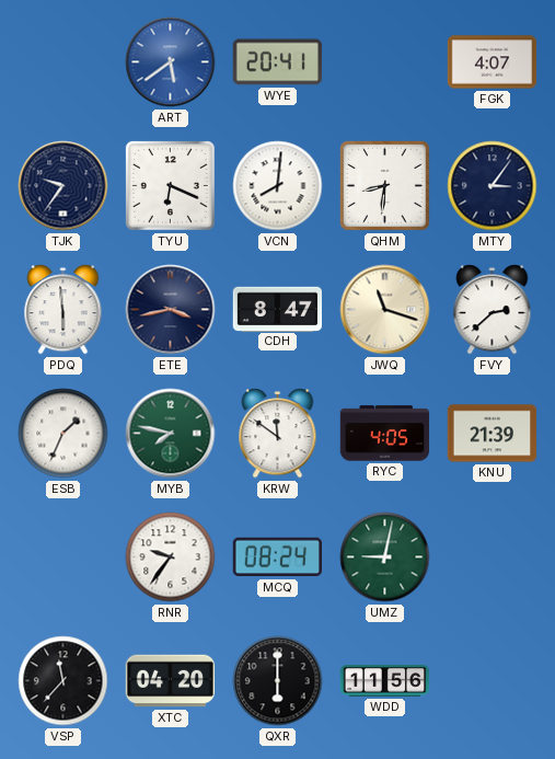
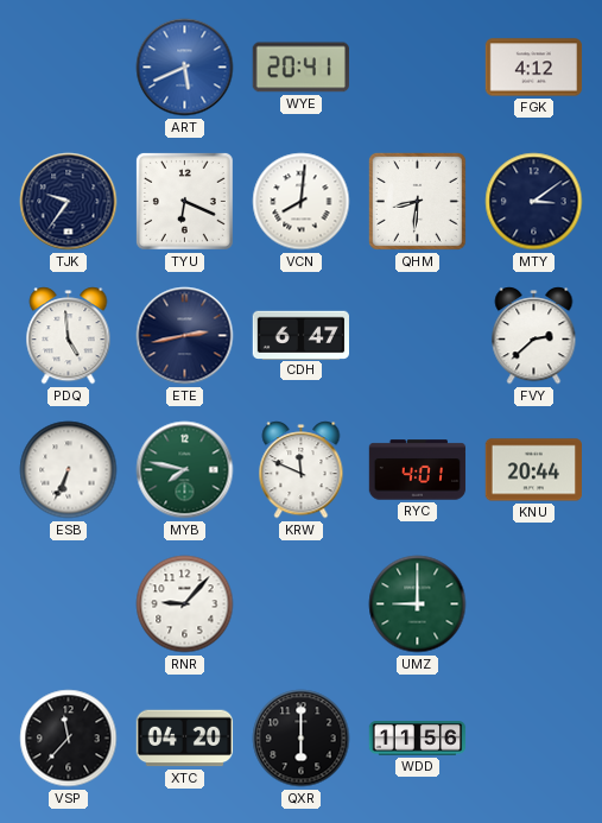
ART: 5:39 -> 5:41 (185, 68)
FGK: 4:07 -> 4:12 (534, 68)
MTY: 3:06 -> 3:09 (534, 202)
PDQ: 5:59 -> 4:59 (69, 336)
ETE: 3:43 -> 2:43 (185, 336)
CDH: 8:47 -> 6:47 (300, 335)
JWQ: 11:18 -> none (385, 310)
ESB: 1:34 -> 6:34 (69, 470)
KRW: 11:51 -> 11:49 (302, 470)
RYC: 4:05 -> 4:01 (418, 470)
KNU: 21:39 -> 20:44 (534, 470)
RNR: 9:36 -> 9:07 (185, 604)
MCQ: 08:24 -> none (277, 557)
UMZ: 9:02 -> 9:00 (418, 604)
